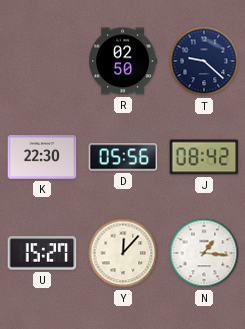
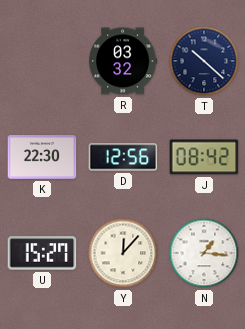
R: 02:50 -> 03:32 (124, 61)
T: 9:22 -> 10:22 (204, 61)
D: 05:56 -> 12:56 (123, 157)
